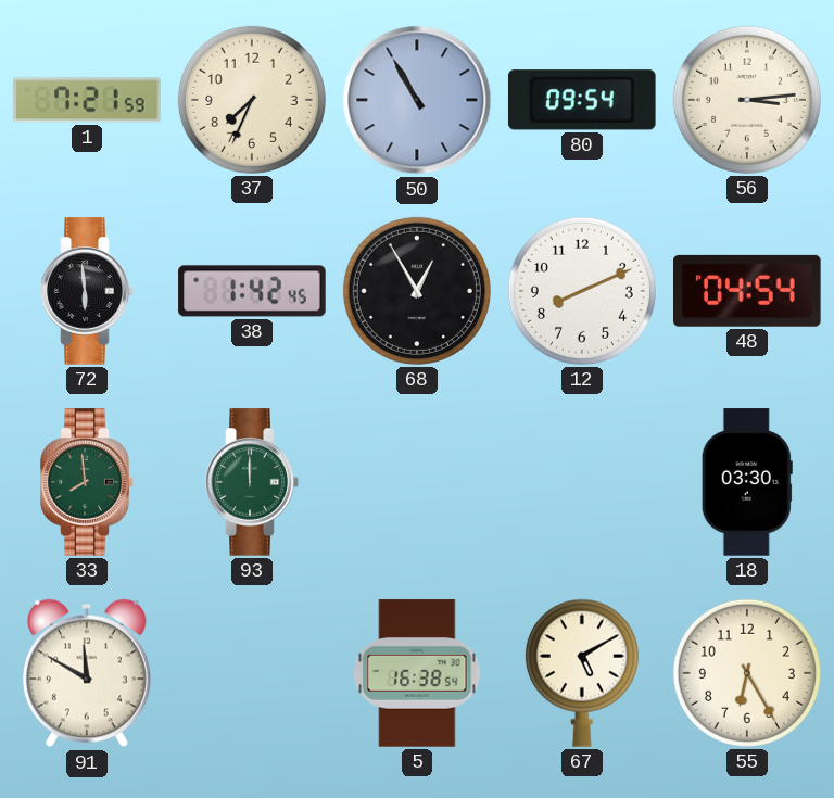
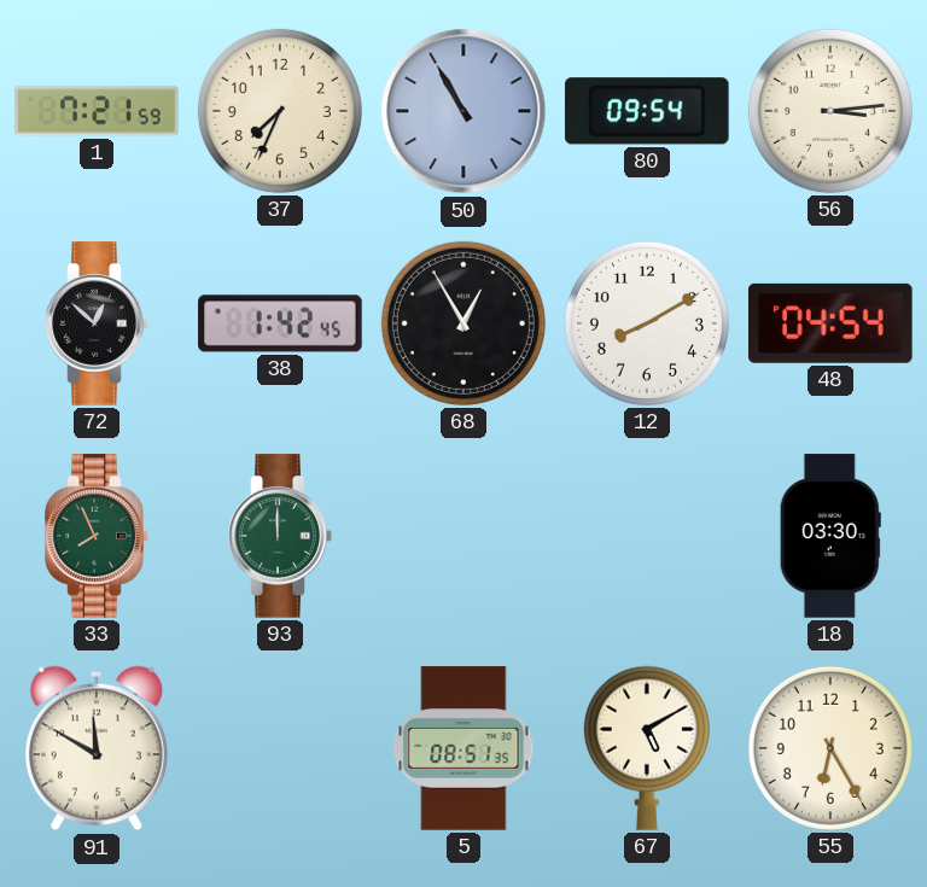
72: 5:59 -> 12:52 (97, 323)
12: 8:11 -> 8:10 (647, 323)
33: 7:59 -> 7:56 (97, 536)
5: 16:38 -> 08:51 (463, 748)
